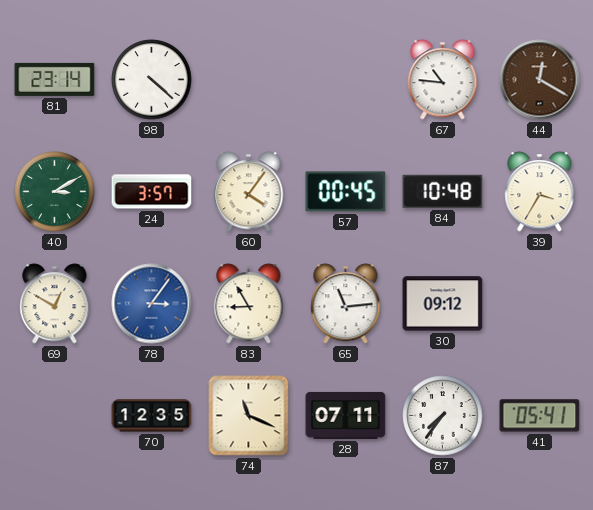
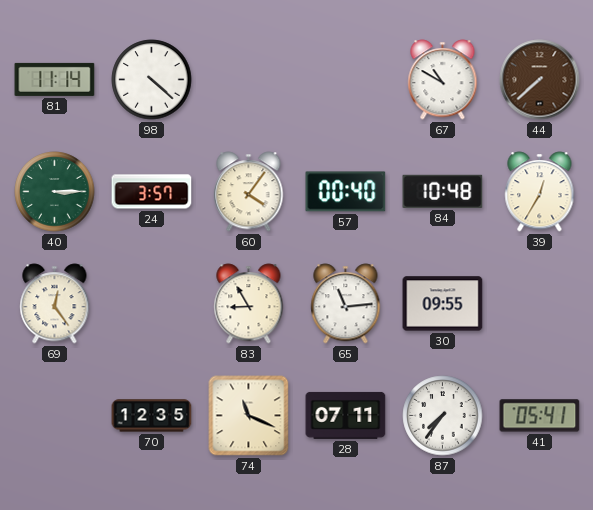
81: 23:14 -> 11:14 (55, 79)
67: 10:46 -> 10:50 (443, 80)
44: 12:20 -> 7:38 (540, 80)
40: 3:10 -> 3:15 (55, 192)
57: 00:45 -> 00:40 (346, 192)
39: 3:35 -> 12:35 (540, 192)
69: 12:50 -> 12:24 (55, 304)
78: 3:06 -> none (152, 304)
30: 09:12 -> 09:55 (443, 304)
